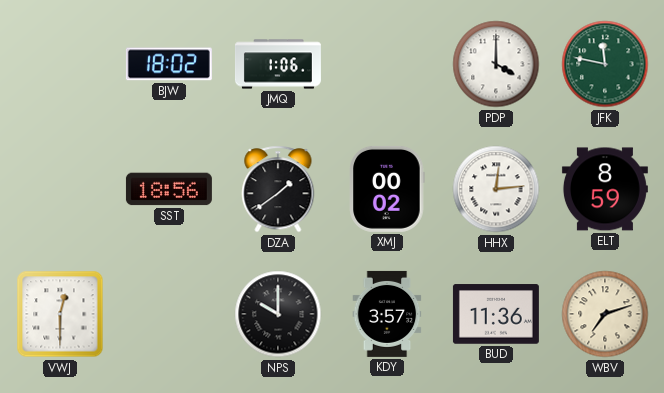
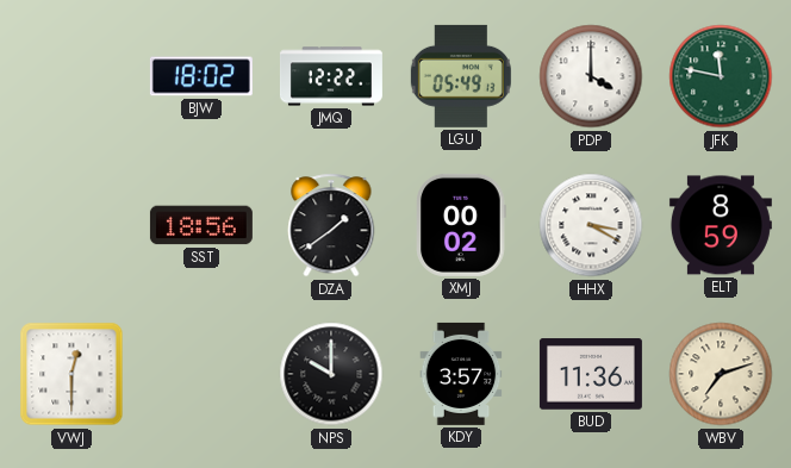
JMQ: 1:06 -> 12:22 (331, 76)
LGU: none -> 05:49 (461, 76)
HHX: 12:14 -> 3:20 (591, 225)
